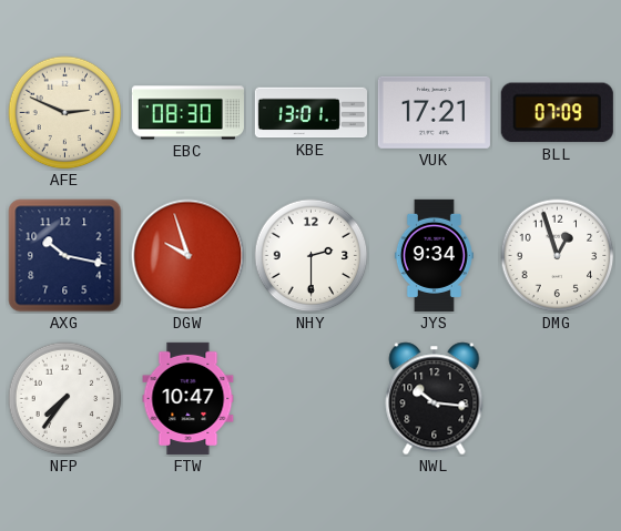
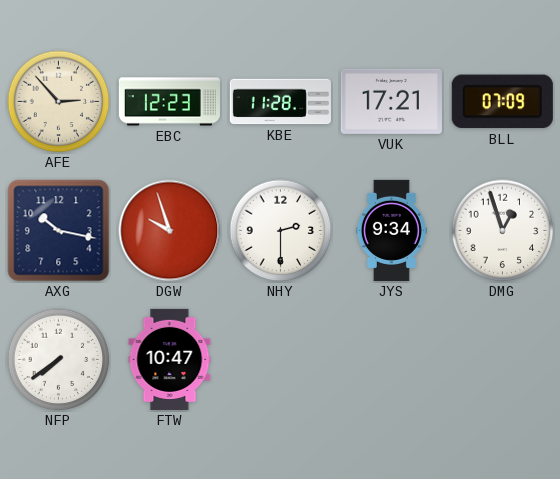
AFE: 2:49 -> 2:53 (59, 102)
EBC: 08:30 -> 12:23 (169, 102)
KBE: 13:01 -> 11:28 (280, 102)
NFP: 7:36 -> 7:39 (59, 360)
NWL: 10:16 -> none (435, 399)
